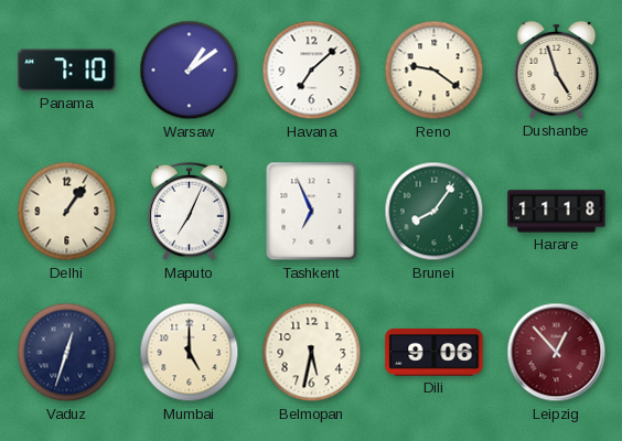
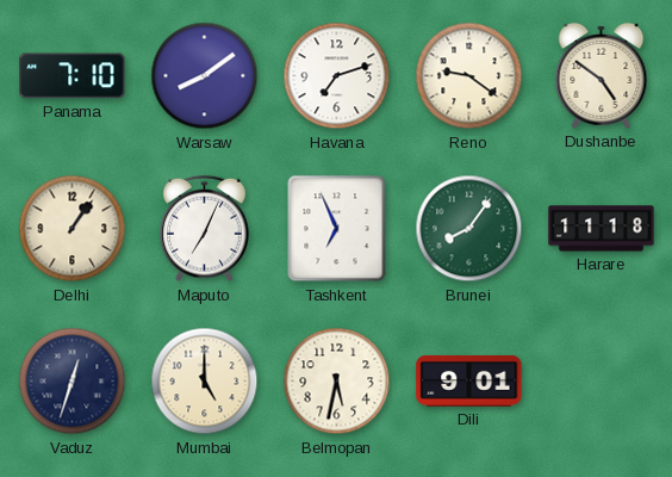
Warsaw: 1:09 -> 8:09 (205, 76)
Havana: 7:08 -> 7:12 (337, 76)
Dushanbe: 4:57 -> 4:51 (602, 75)
Dili: 9:06 -> 9:01 (469, 380)
Leipzig: 12:53 -> none (557, 353)
